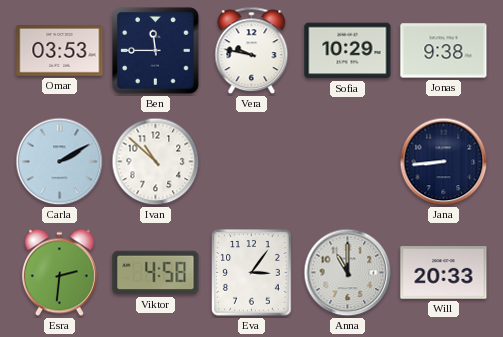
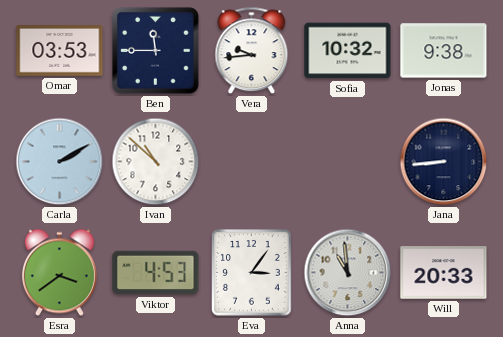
Vera: 9:47 -> 9:44 (252, 51)
Sofia: 10:29 -> 10:32 (348, 51)
Esra: 2:31 -> 3:39 (59, 273)
Viktor: 4:58 -> 4:53 (156, 273)
Anna: 11:00 -> 10:59 (348, 273)
